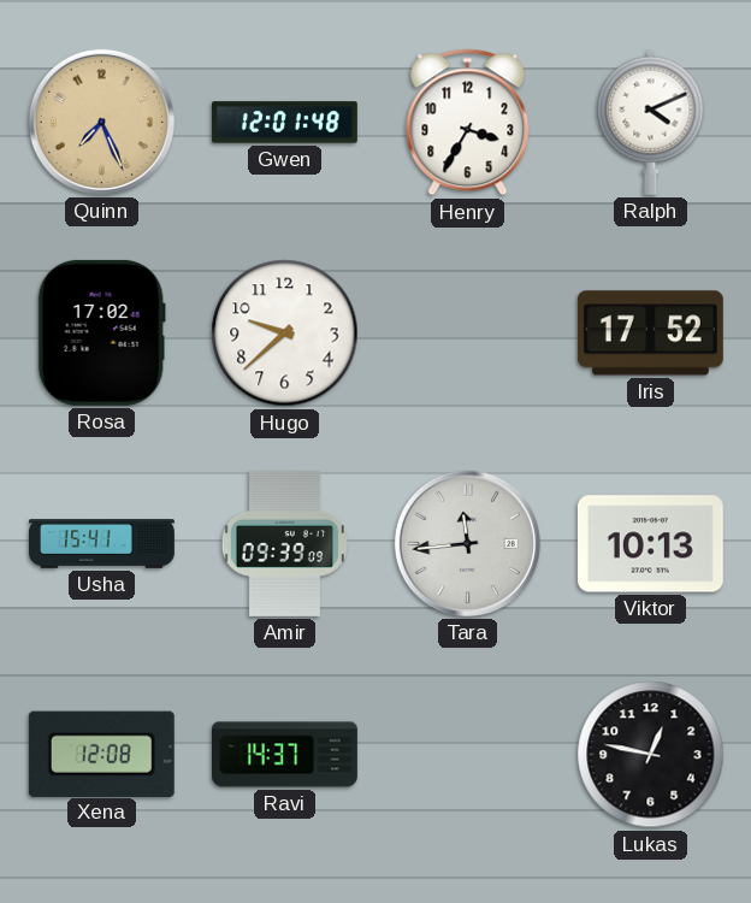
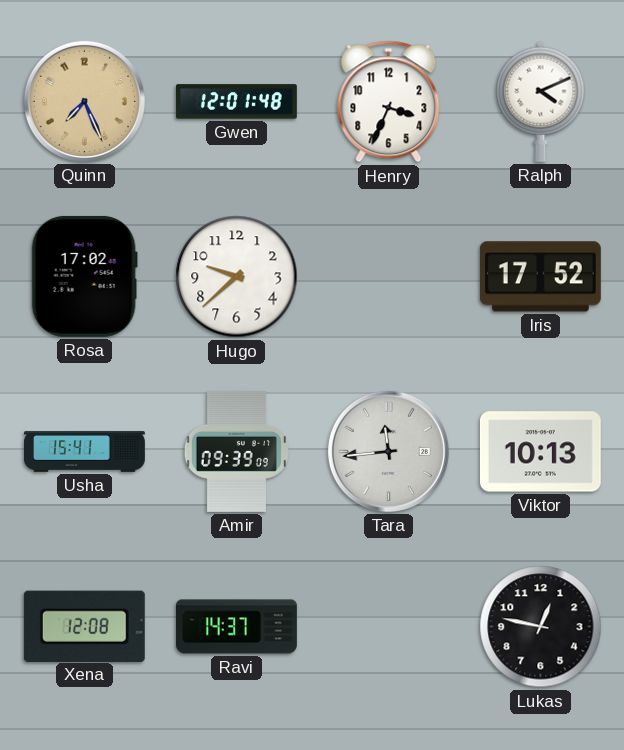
Henry: 3:35 -> 3:34 (389, 102)
